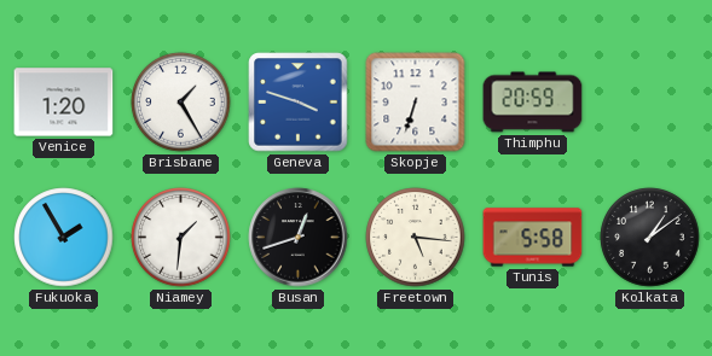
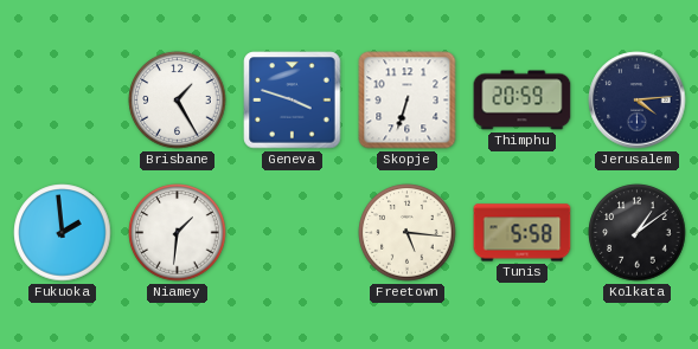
Venice: 1:20 -> none (64, 103)
Jerusalem: none -> 4:14 (638, 101)
Fukuoka: 1:55 -> 1:59 (63, 233)
Busan: 12:42 -> none (299, 238)
